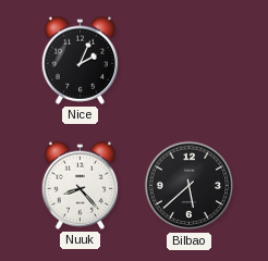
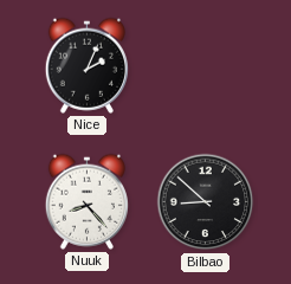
Bilbao: 5:38 -> 8:52 (206, 202)
